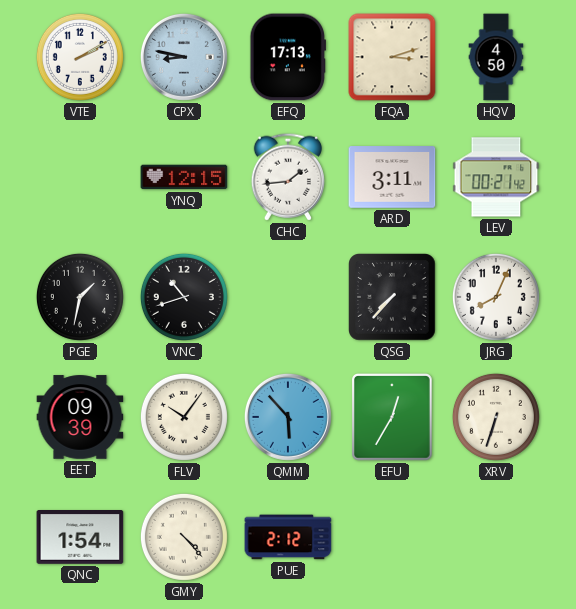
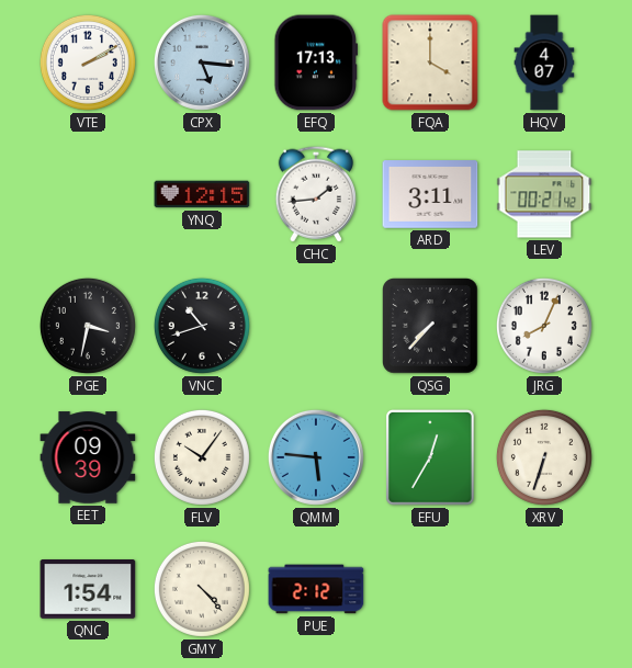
CPX: 8:47 -> 5:16 (202, 63)
FQA: 3:12 -> 4:00 (430, 63)
HQV: 4:50 -> 4:07 (544, 63)
PGE: 1:32 -> 3:32 (88, 326)
QMM: 5:53 -> 5:46 (316, 457)
